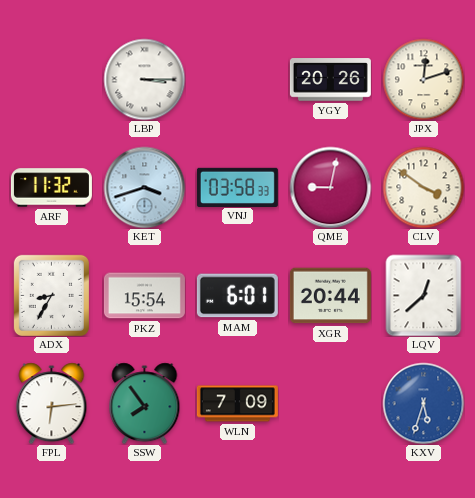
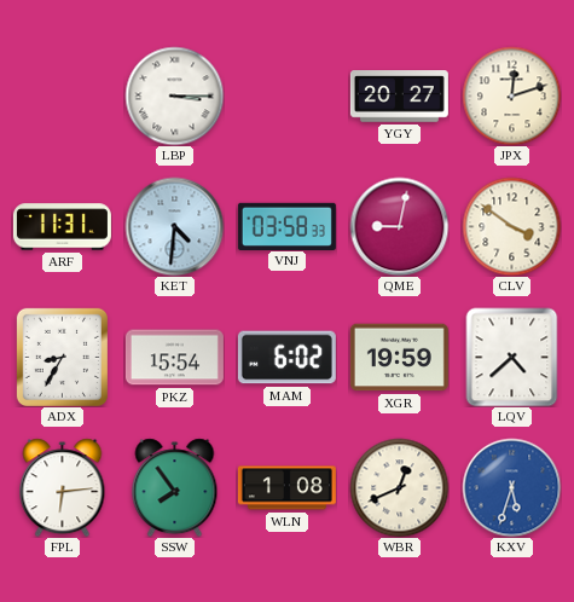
YGY: 20:26 -> 20:27 (399, 97)
ARF: 11:32 -> 11:31 (62, 227)
KET: 3:42 -> 4:31 (174, 226)
MAM: 6:01 -> 6:02 (286, 358)
XGR: 20:44 -> 19:59 (399, 358)
LQV: 12:38 -> 4:38 (512, 357)
WLN: 7:09 -> 1:08 (286, 488)
WBR: none -> 12:41 (399, 487)
